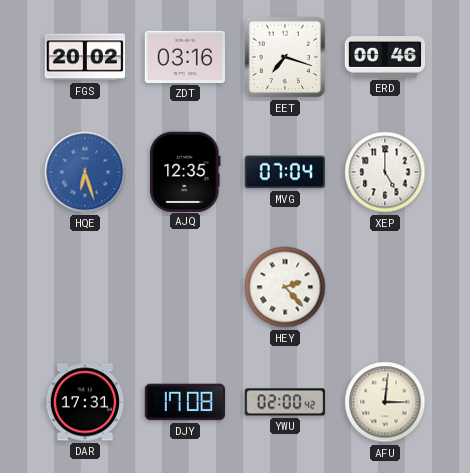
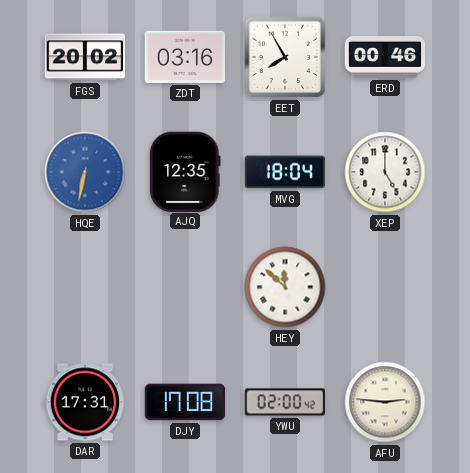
EET: 7:18 -> 7:55 (285, 57)
HQE: 6:27 -> 6:32 (85, 172)
MVG: 07:04 -> 18:04 (285, 172)
HEY: 2:23 -> 11:52 (285, 287)
AFU: 3:01 -> 2:46 (385, 402)
